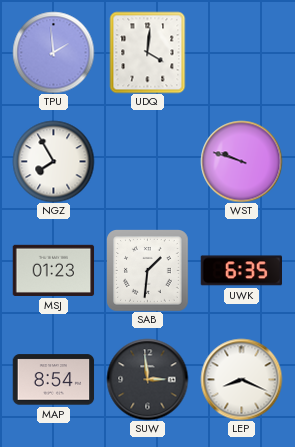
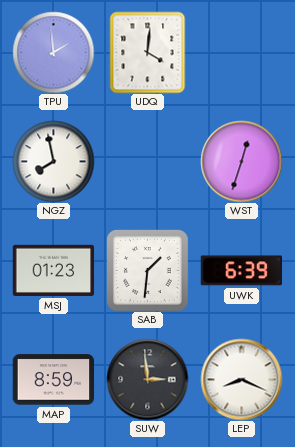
NGZ: 7:55 -> 7:58 (53, 161)
WST: 9:48 -> 12:33 (241, 161)
UWK: 6:35 -> 6:39 (241, 271)
MAP: 8:54 -> 8:59 (53, 380)
